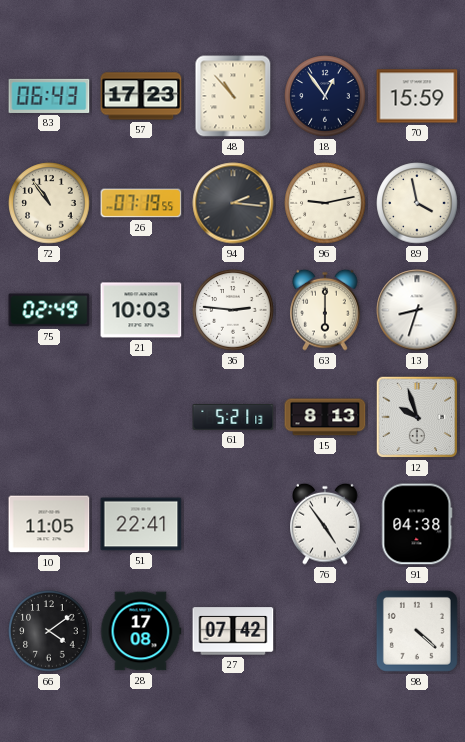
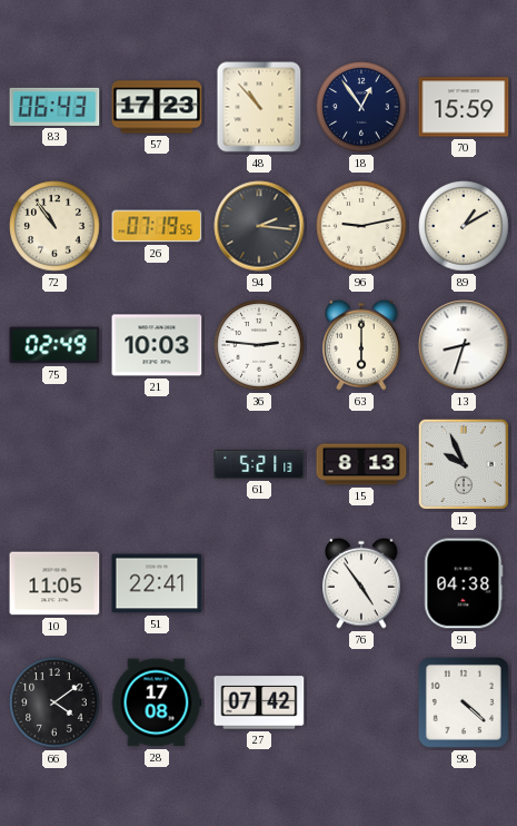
89: 3:58 -> 1:10 (464, 226)
12: 9:57 -> 9:56 (464, 464)
